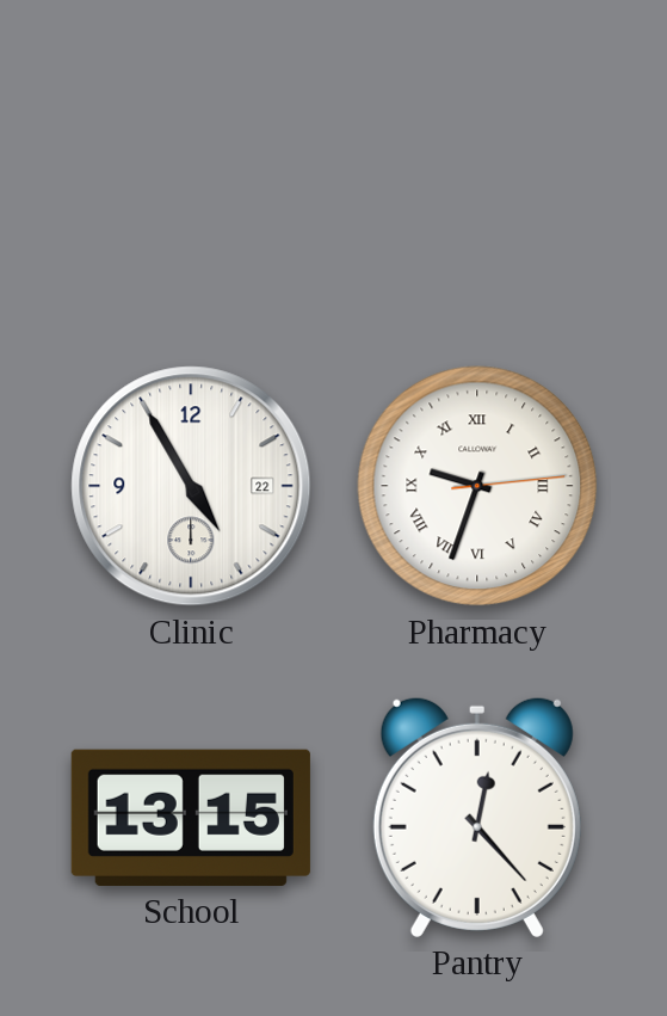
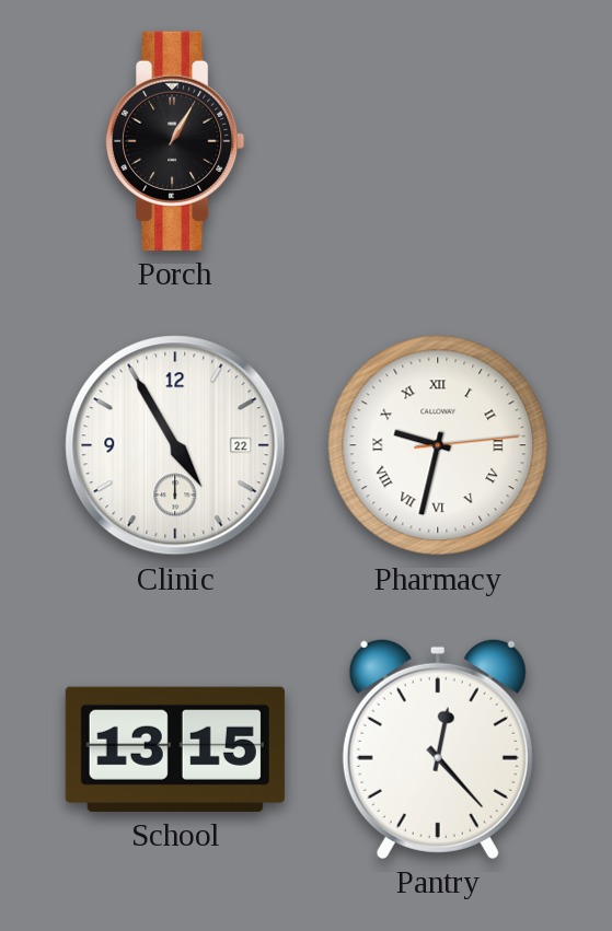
Porch: none -> 1:05 (176, 141)
Pharmacy: 9:33 -> 9:32 (438, 445)
